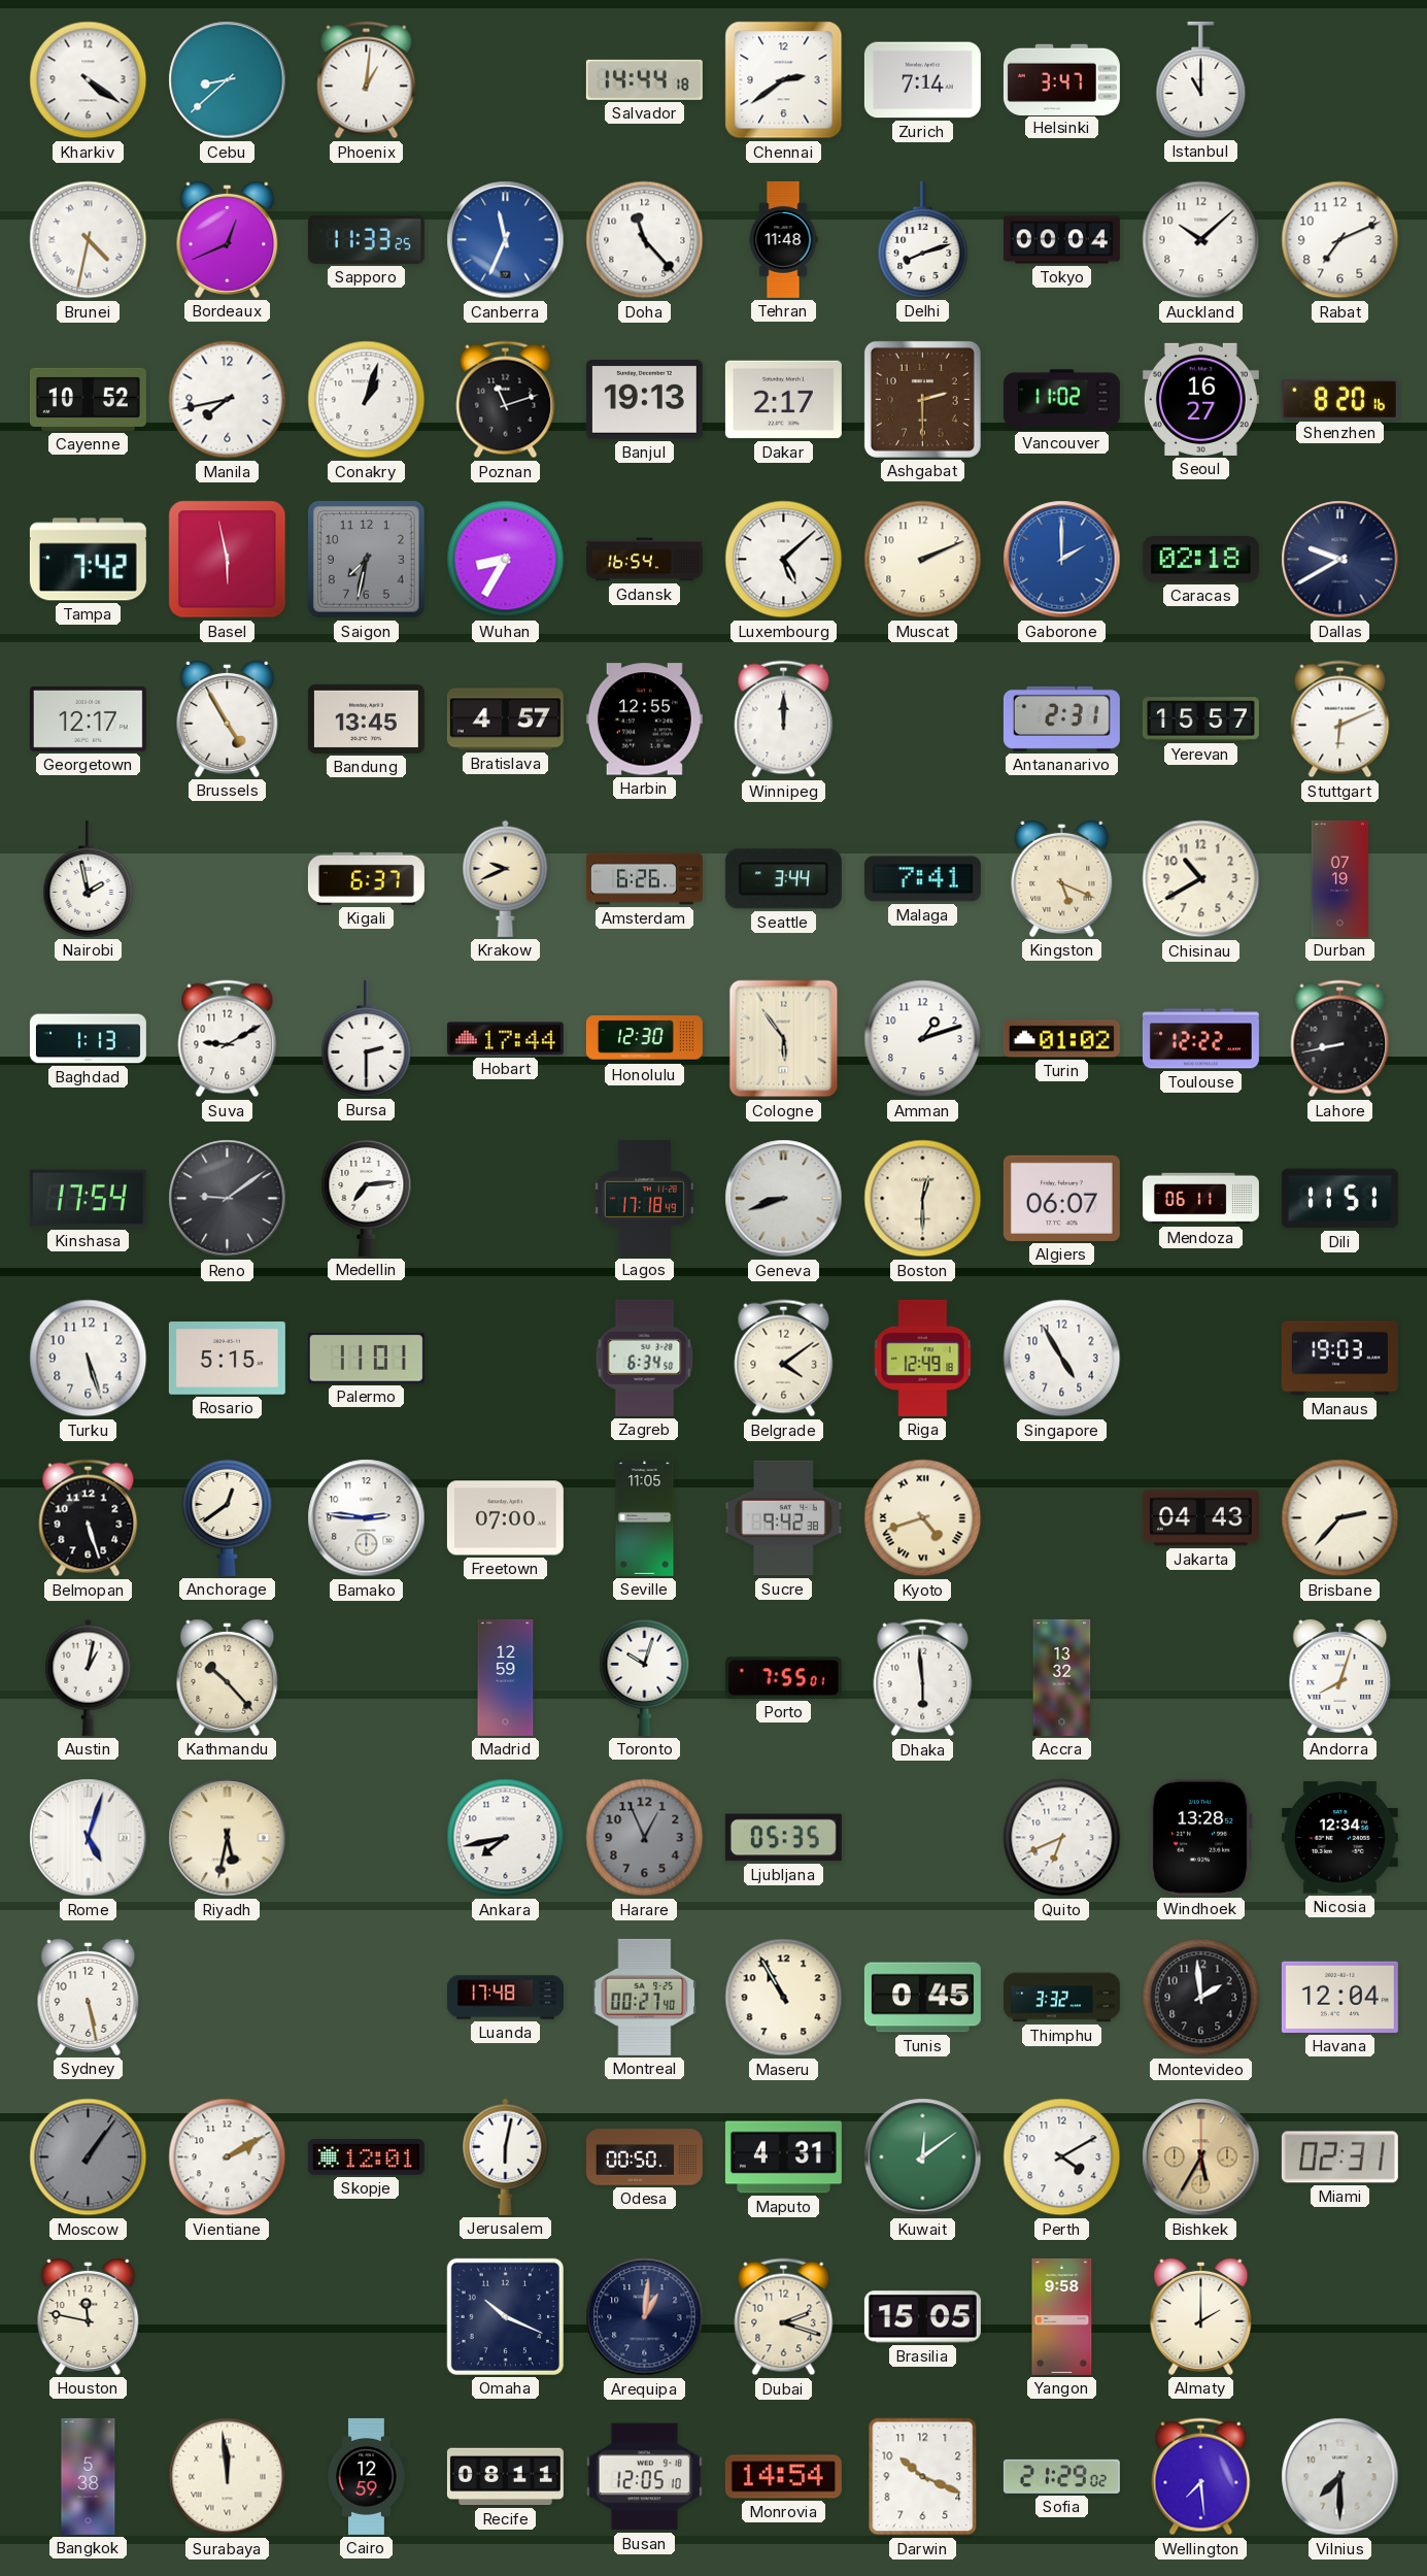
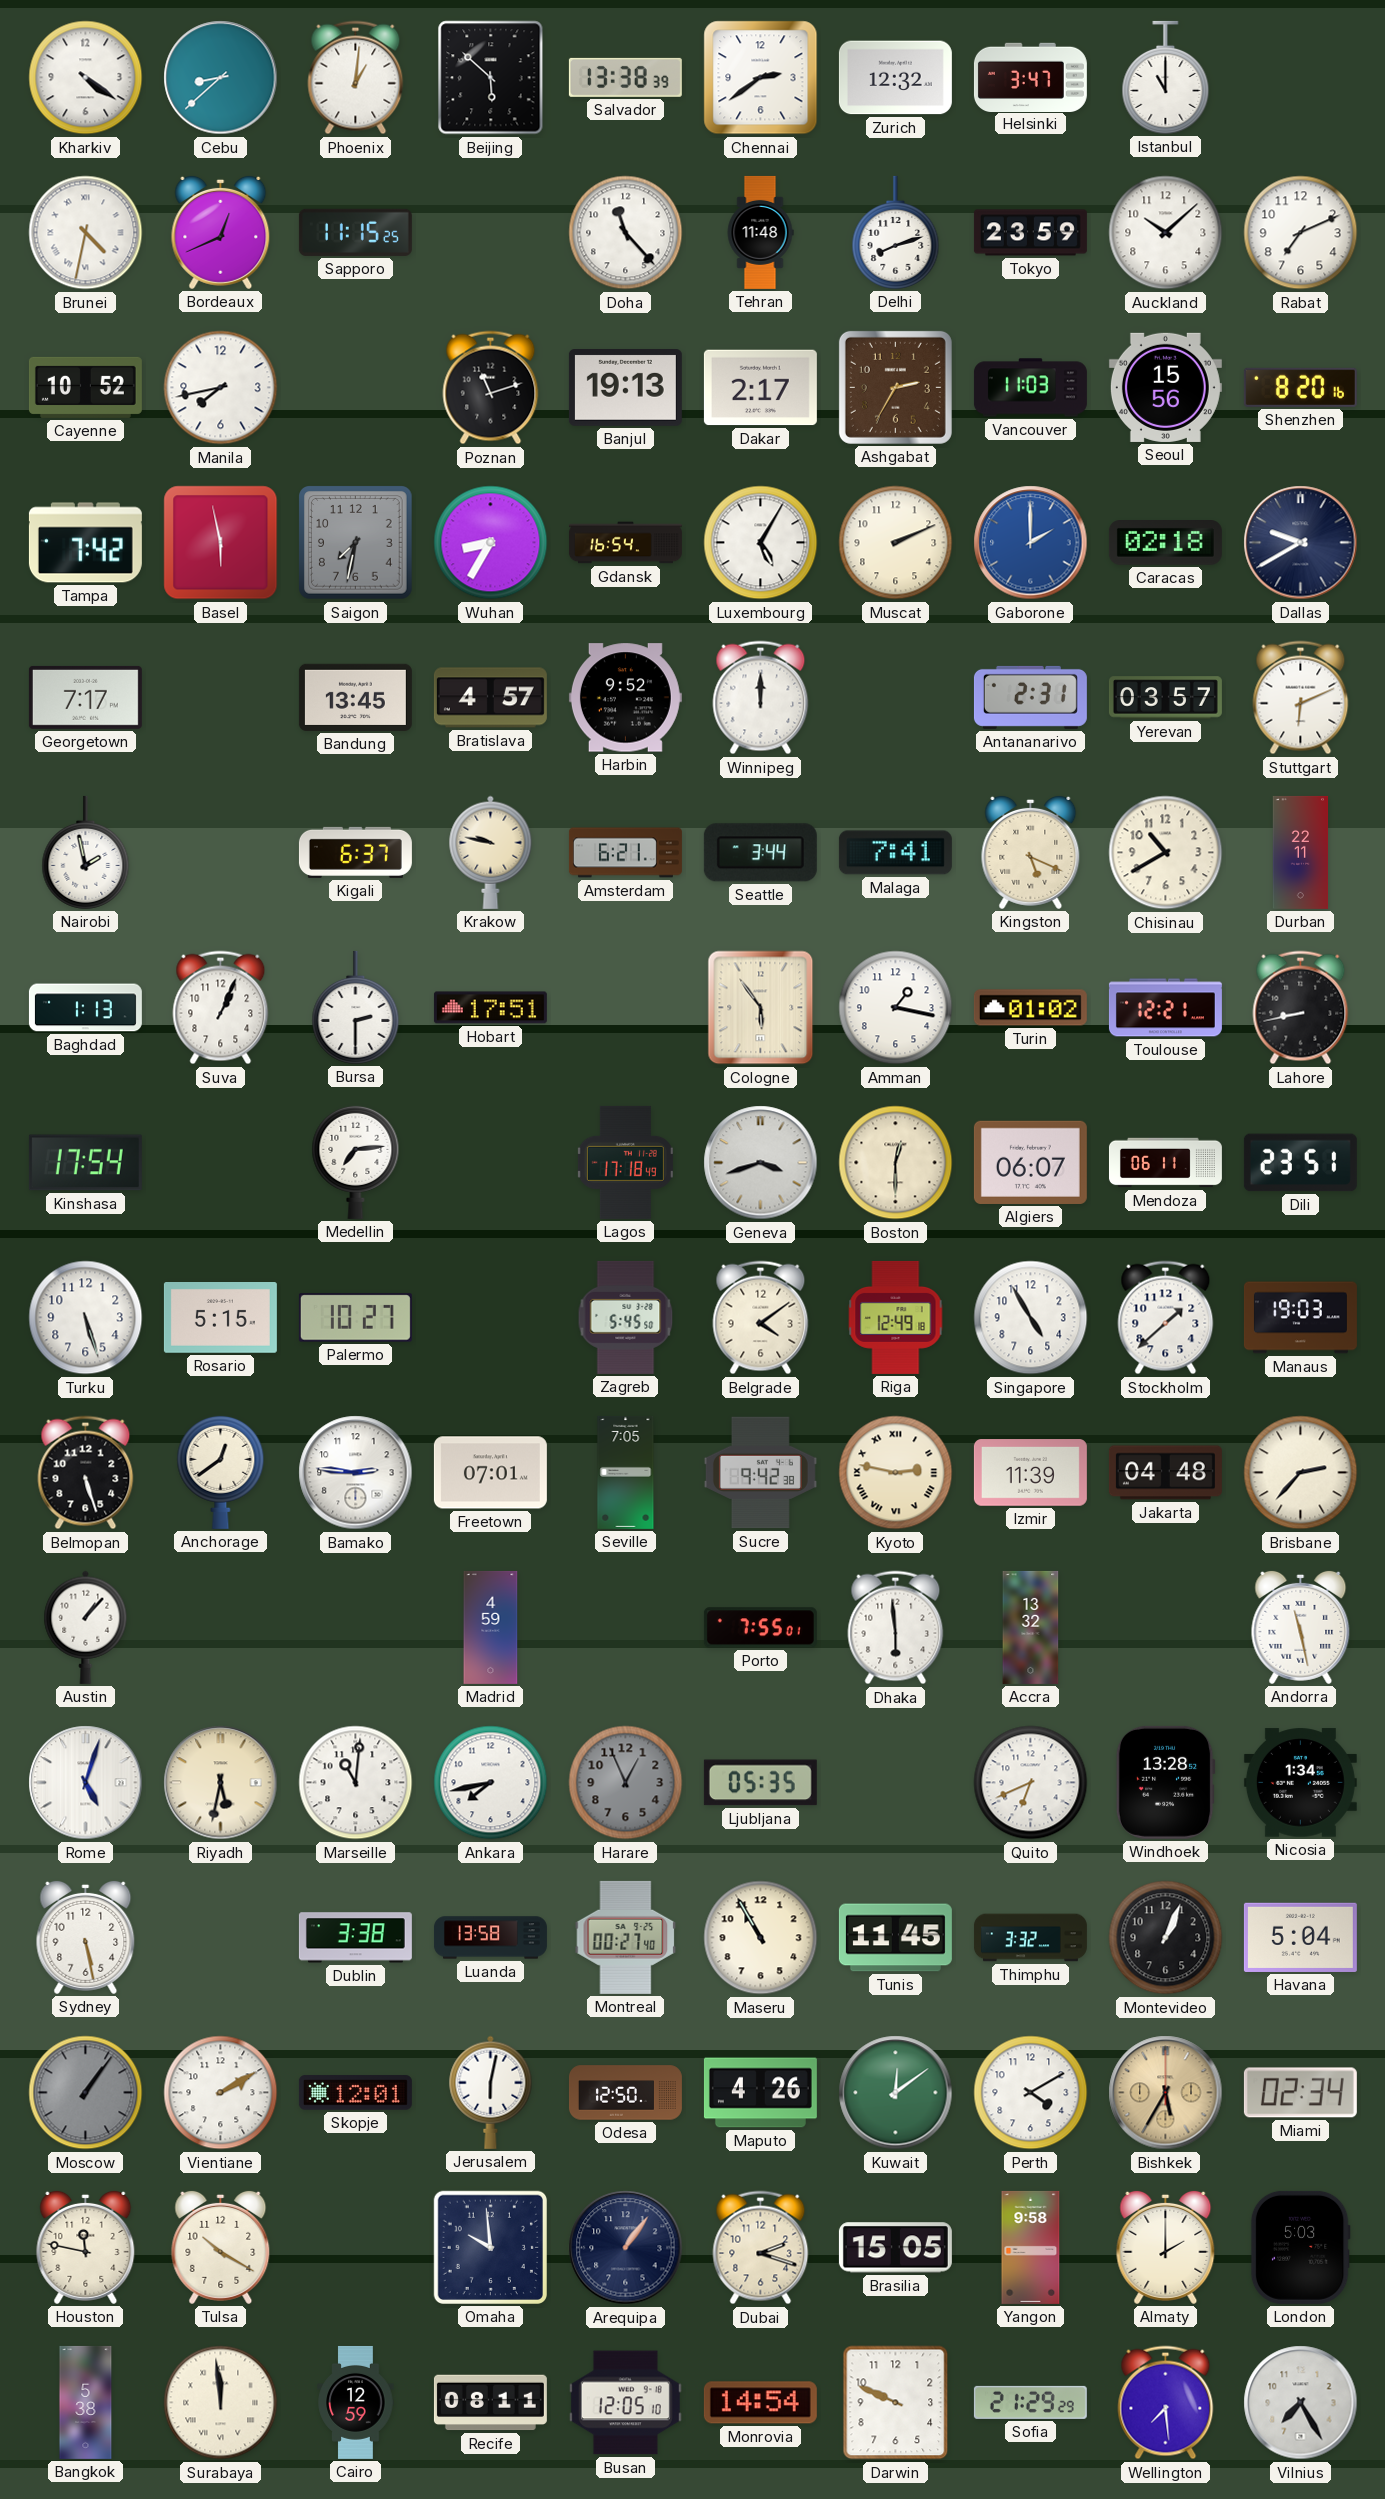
Beijing: none -> 5:52 (491, 78)
Salvador: 14:44 -> 13:38 (625, 77)
Zurich: 7:14 -> 12:32 (895, 78)
Sapporo: 11:33 -> 11:15 (355, 232)
Canberra: 11:34 -> none (506, 240)
Tokyo: 00:04 -> 23:59 (1030, 233)
Conakry: 1:03 -> none (367, 400)
Ashgabat: 2:30 -> 2:35 (895, 387)
Vancouver: 11:02 -> 11:03 (1030, 388)
Seoul: 16:27 -> 15:56 (1165, 387)
Luxembourg: 5:08 -> 5:05 (761, 543)
Georgetown: 12:17 -> 7:17 (85, 697)
Brussels: 4:55 -> none (228, 718)
Harbin: 12:55 -> 9:52 (625, 698)
Yerevan: 15:57 -> 03:57 (1165, 698)
Krakow: 9:41 -> 9:47 (491, 852)
Amsterdam: 6:26 -> 6:21 (625, 853)
Durban: 07:19 -> 22:11 (1301, 852)
Suva: 9:10 -> 1:04 (221, 1008)
Hobart: 17:44 -> 17:51 (490, 1008)
Honolulu: 12:30 -> none (644, 1039)
Amman: 1:12 -> 1:17 (896, 1008)
Toulouse: 12:22 -> 12:21 (1165, 1008)
Reno: 9:09 -> none (228, 1199)
Geneva: 8:42 -> 3:42 (761, 1163)
Dili: 11:51 -> 23:51 (1300, 1163)
Palermo: 11:01 -> 10:27 (355, 1318)
Zagreb: 6:34 -> 5:45 (626, 1317)
Stockholm: none -> 1:38 (1166, 1318)
Freetown: 07:00 -> 07:01 (490, 1473)
Seville: 11:05 -> 7:05 (626, 1472)
Kyoto: 4:42 -> 2:47 (896, 1473)
Izmir: none -> 11:39 (1030, 1473)
Jakarta: 04:43 -> 04:48 (1165, 1473)
Austin: 1:02 -> 1:07 (86, 1627)
Kathmandu: 10:23 -> none (228, 1677)
Madrid: 12:59 -> 4:59 (491, 1627)
Toronto: 10:03 -> none (645, 1677)
Andorra: 8:03 -> 11:28 (1301, 1627)
Marseille: none -> 11:01 (356, 1783)
Nicosia: 12:34 -> 1:34 (1300, 1783)
Dublin: none -> 3:38 (355, 1938)
Luanda: 17:48 -> 13:58 (490, 1938)
Tunis: 0:45 -> 11:45 (895, 1938)
Montevideo: 1:59 -> 1:04 (1166, 1938)
Havana: 12:04 -> 5:04 (1300, 1937)
Odesa: 00:50 -> 12:50 (625, 2093)
Maputo: 4:31 -> 4:26 (760, 2093)
Miami: 02:31 -> 02:34 (1300, 2093)
Tulsa: none -> 10:20 (221, 2247)
Omaha: 10:19 -> 9:59 (490, 2247)
Arequipa: 1:01 -> 1:06 (626, 2248)
London: none -> 5:03 (1300, 2247)
Darwin: 10:19 -> 9:49 (896, 2403)
Sofia: 21:29:02 -> 21:29:29 (1030, 2402)
Vilnius: 7:30 -> 7:25 (1301, 2403)
